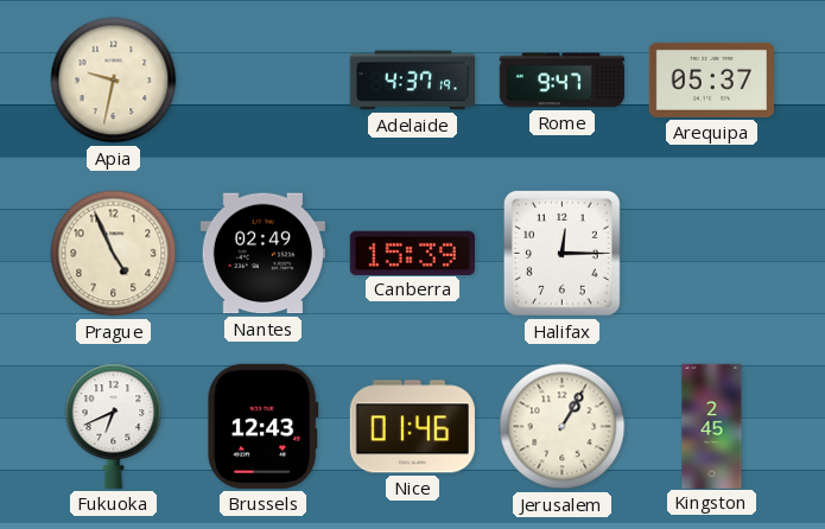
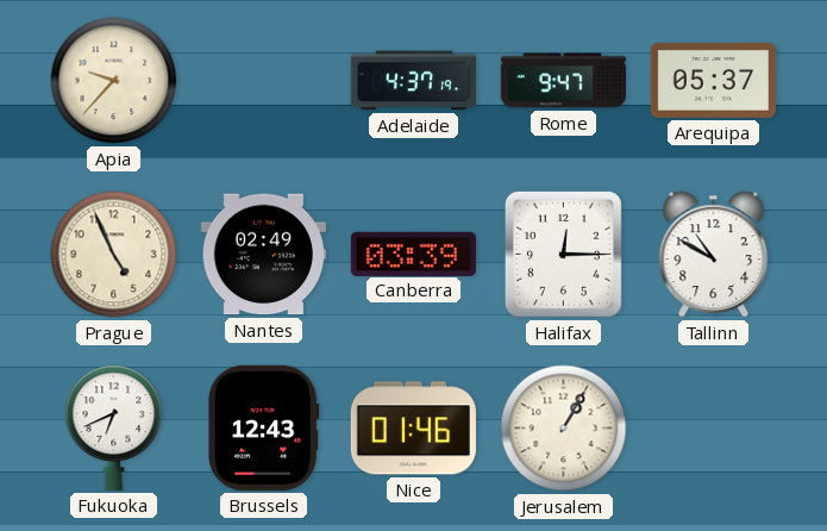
Apia: 9:32 -> 9:37 (114, 81)
Canberra: 15:39 -> 03:39 (413, 254)
Tallinn: none -> 10:50 (714, 255)
Kingston: 2:45 -> none (712, 426)
